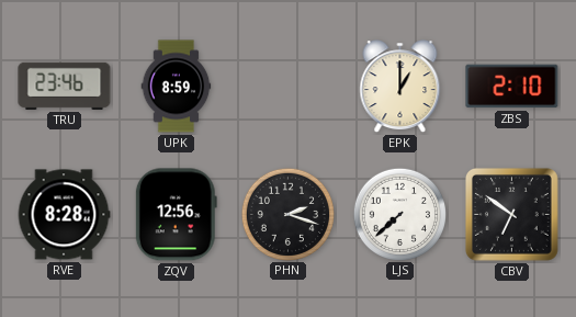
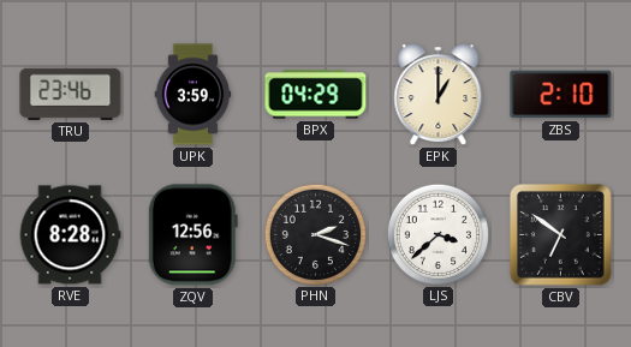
UPK: 8:59 -> 3:59 (194, 95)
BPX: none -> 04:29 (316, 95)
LJS: 7:38 -> 3:38 (437, 234)
